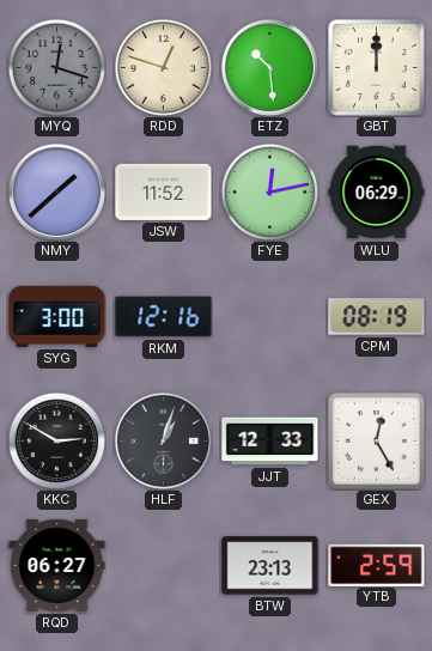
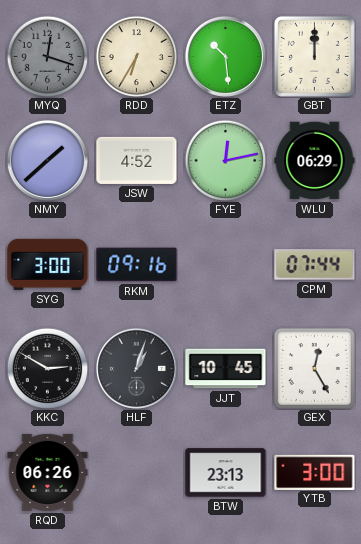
RDD: 12:48 -> 6:35 (136, 56)
JSW: 11:52 -> 4:52 (137, 160)
RKM: 12:16 -> 09:16 (137, 265)
CPM: 08:19 -> 07:44 (315, 265)
JJT: 12:33 -> 10:45 (226, 369)
RQD: 06:27 -> 06:26 (48, 472)
YTB: 2:59 -> 3:00 (315, 472)
